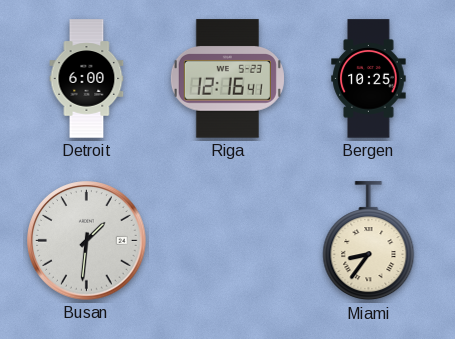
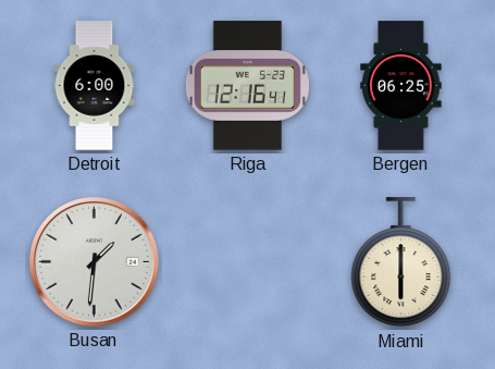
Bergen: 10:25 -> 06:25 (401, 86)
Miami: 8:36 -> 6:00 (401, 262)
